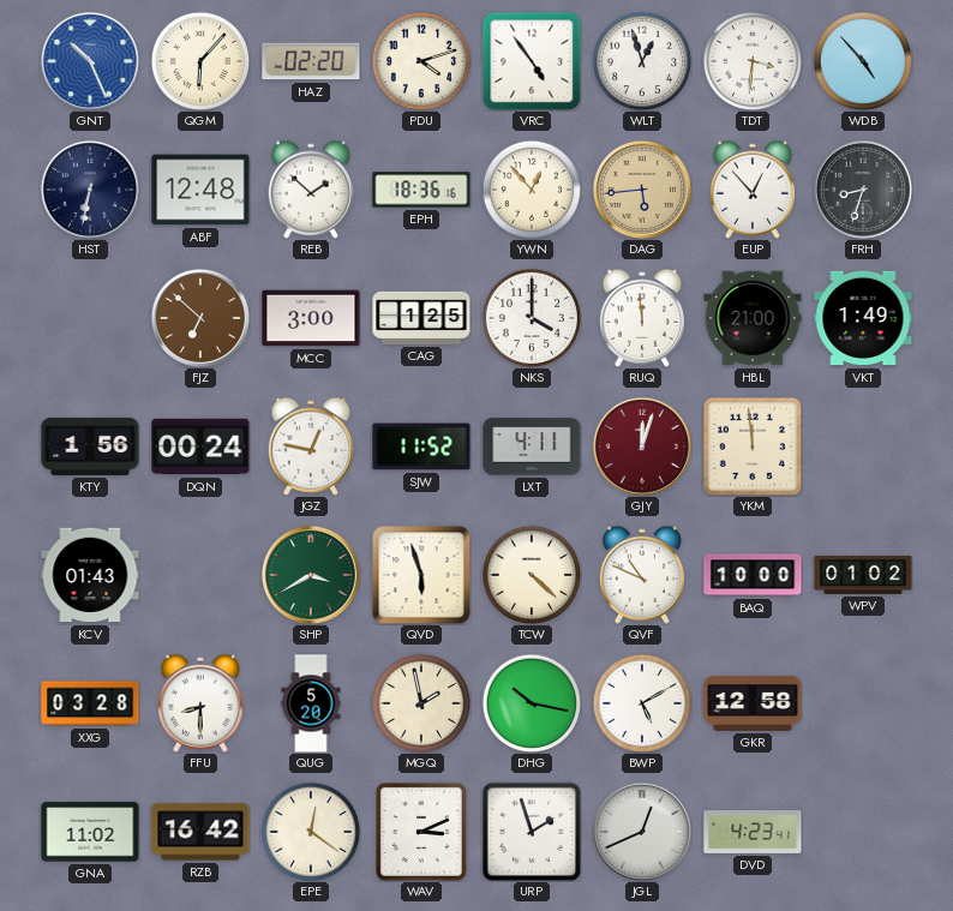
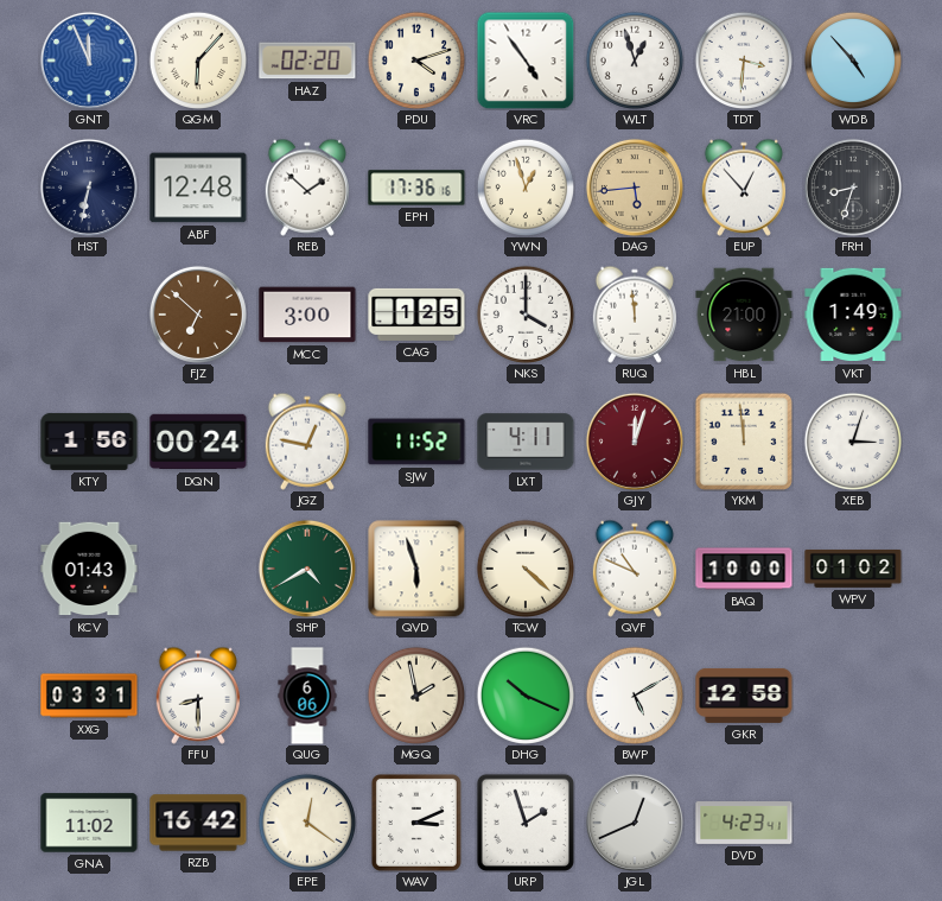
GNT: 10:26 -> 11:56 (89, 61)
EPH: 18:36 -> 17:36 (416, 188)
YWN: 12:53 -> 12:57 (526, 188)
XEB: none -> 3:03 (853, 442)
SHP: 3:40 -> 4:40 (307, 569)
XXG: 03:28 -> 03:31 (89, 696)
QUG: 5:20 -> 6:06 (307, 696)
DHG: 10:17 -> 10:19 (526, 696)
